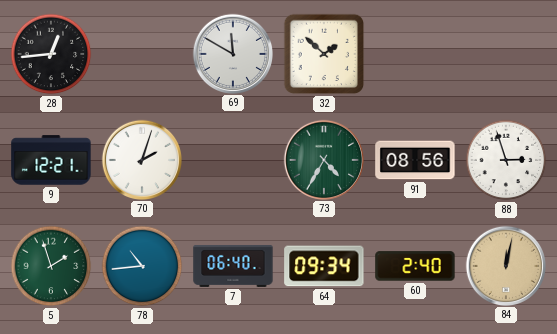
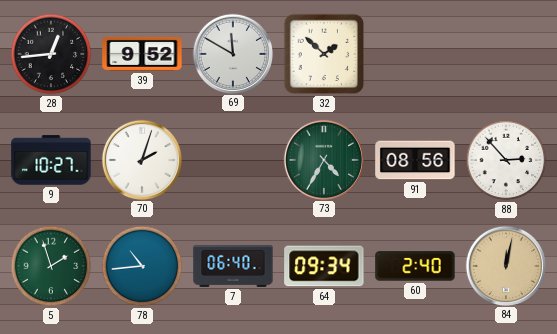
39: none -> 9:52 (142, 54)
9: 12:21 -> 10:27 (51, 160)
88: 2:57 -> 2:53 (506, 160)
